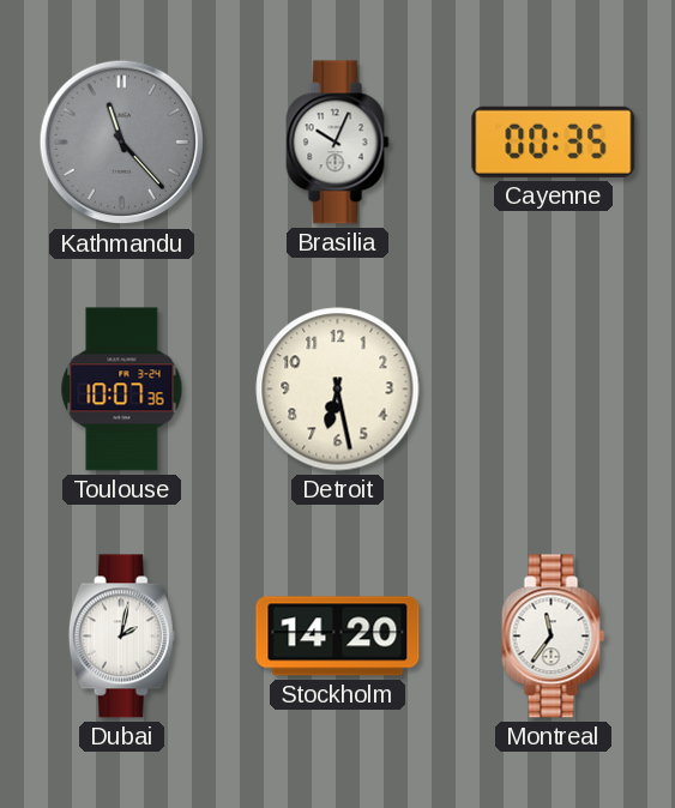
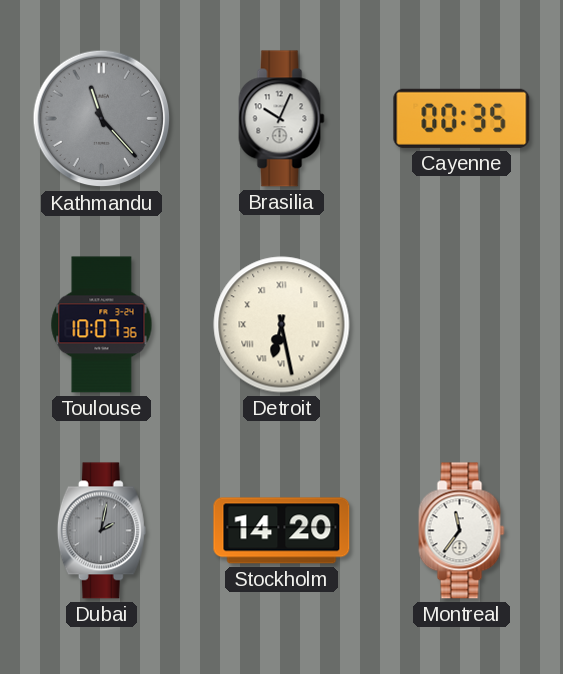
Detroit numerals: Arabic -> Roman (282, 325)
Dubai dial: white -> grey (101, 531)
